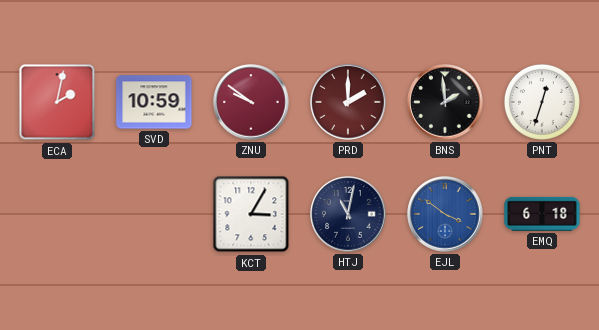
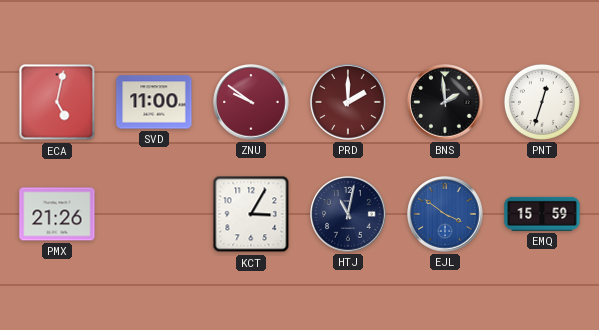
ECA: 2:02 -> 5:02 (57, 102)
SVD: 10:59 -> 11:00 (154, 102)
PMX: none -> 21:26 (57, 214)
EMQ: 6:18 -> 15:59 (542, 214)
